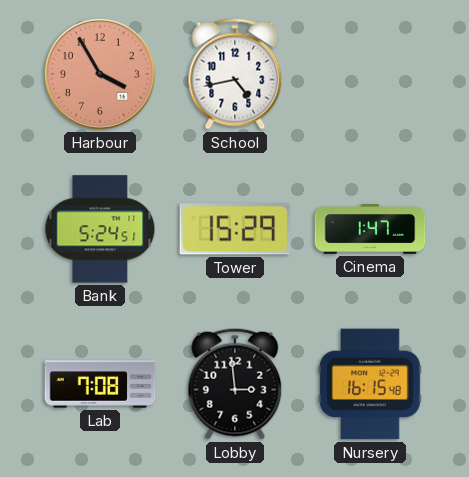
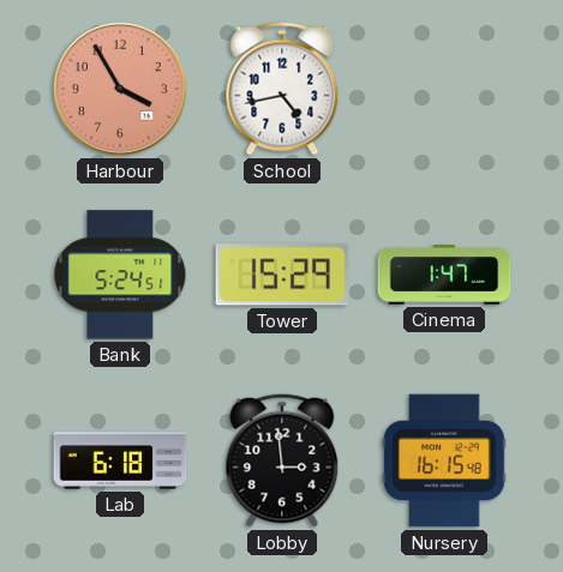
Lab: 7:08 -> 6:18 (120, 460)
